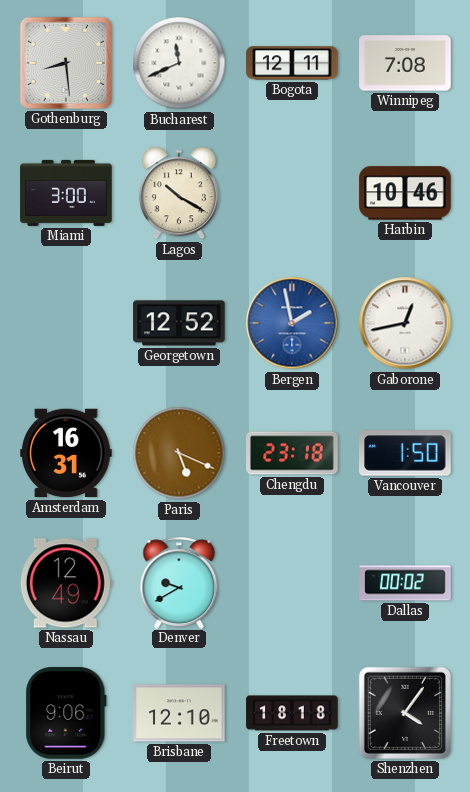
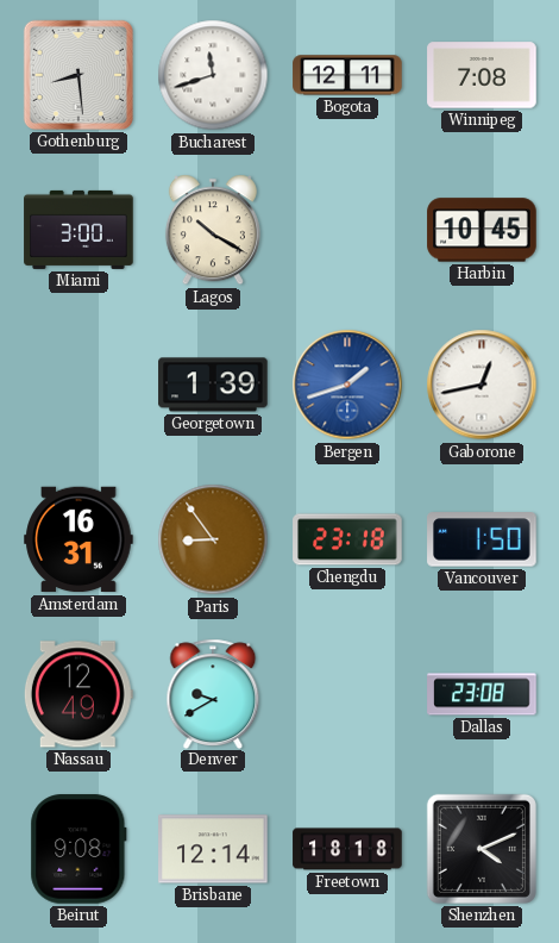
Bucharest: 11:41 -> 11:42 (213, 75)
Harbin: 10:46 -> 10:45 (482, 230)
Georgetown: 12:52 -> 1:39 (213, 385)
Bergen: 1:58 -> 1:42 (347, 385)
Paris: 5:19 -> 8:54 (213, 539)
Dallas: 00:02 -> 23:08 (482, 694)
Beirut: 9:06 -> 9:08 (78, 849)
Brisbane: 12:10 -> 12:14 (213, 849)
Shenzhen: 4:06 -> 4:11 (482, 849)
